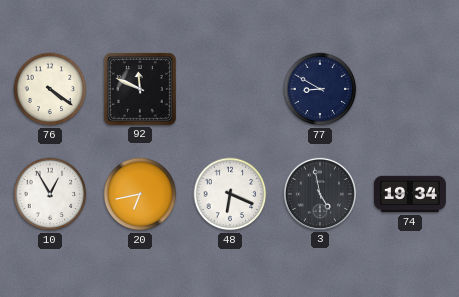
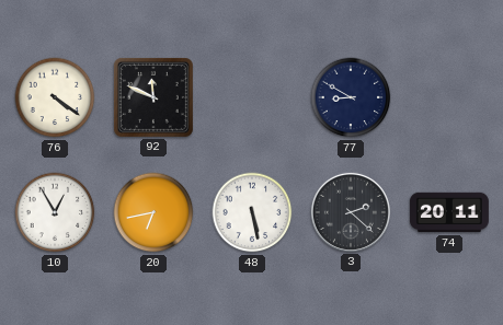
48: 6:19 -> 5:28 (252, 212)
3: 4:58 -> 2:22 (351, 212)
74: 19:34 -> 20:11 (449, 212)
